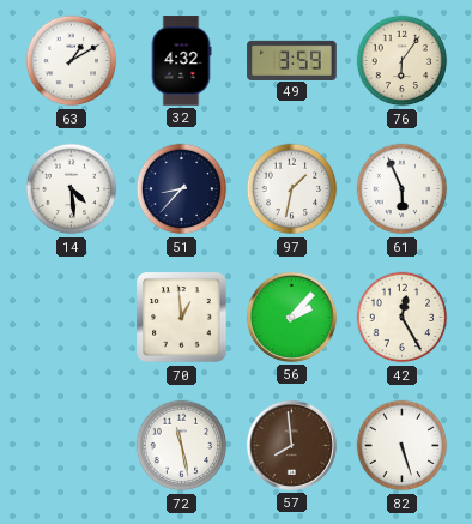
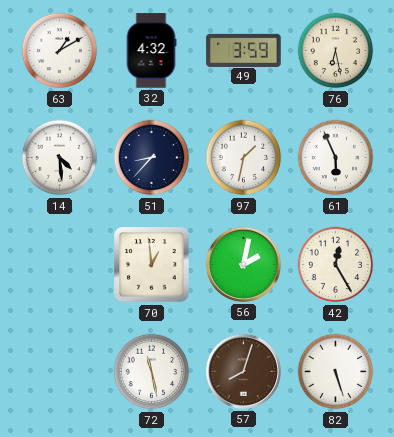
76: 6:06 -> 6:28 (336, 51)
56: 2:07 -> 2:02 (243, 264)
57: 7:59 -> 8:03 (243, 371)
